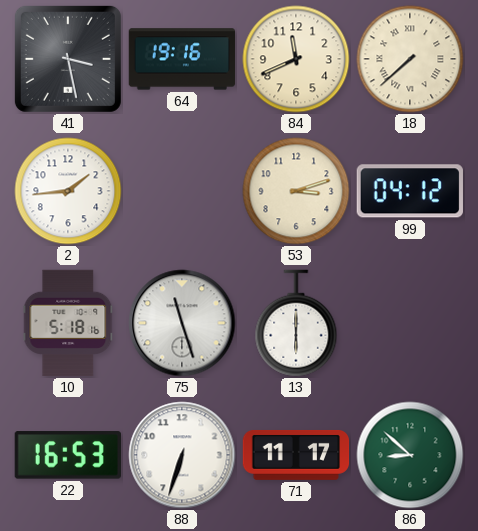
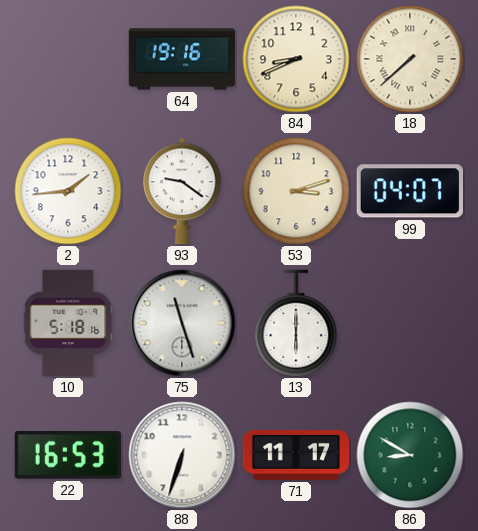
41: 3:28 -> none (68, 59)
84: 11:41 -> 8:41 (296, 59)
93: none -> 9:21 (182, 191)
99: 04:12 -> 04:07 (410, 191)
86: 8:52 -> 8:50 (410, 455)
